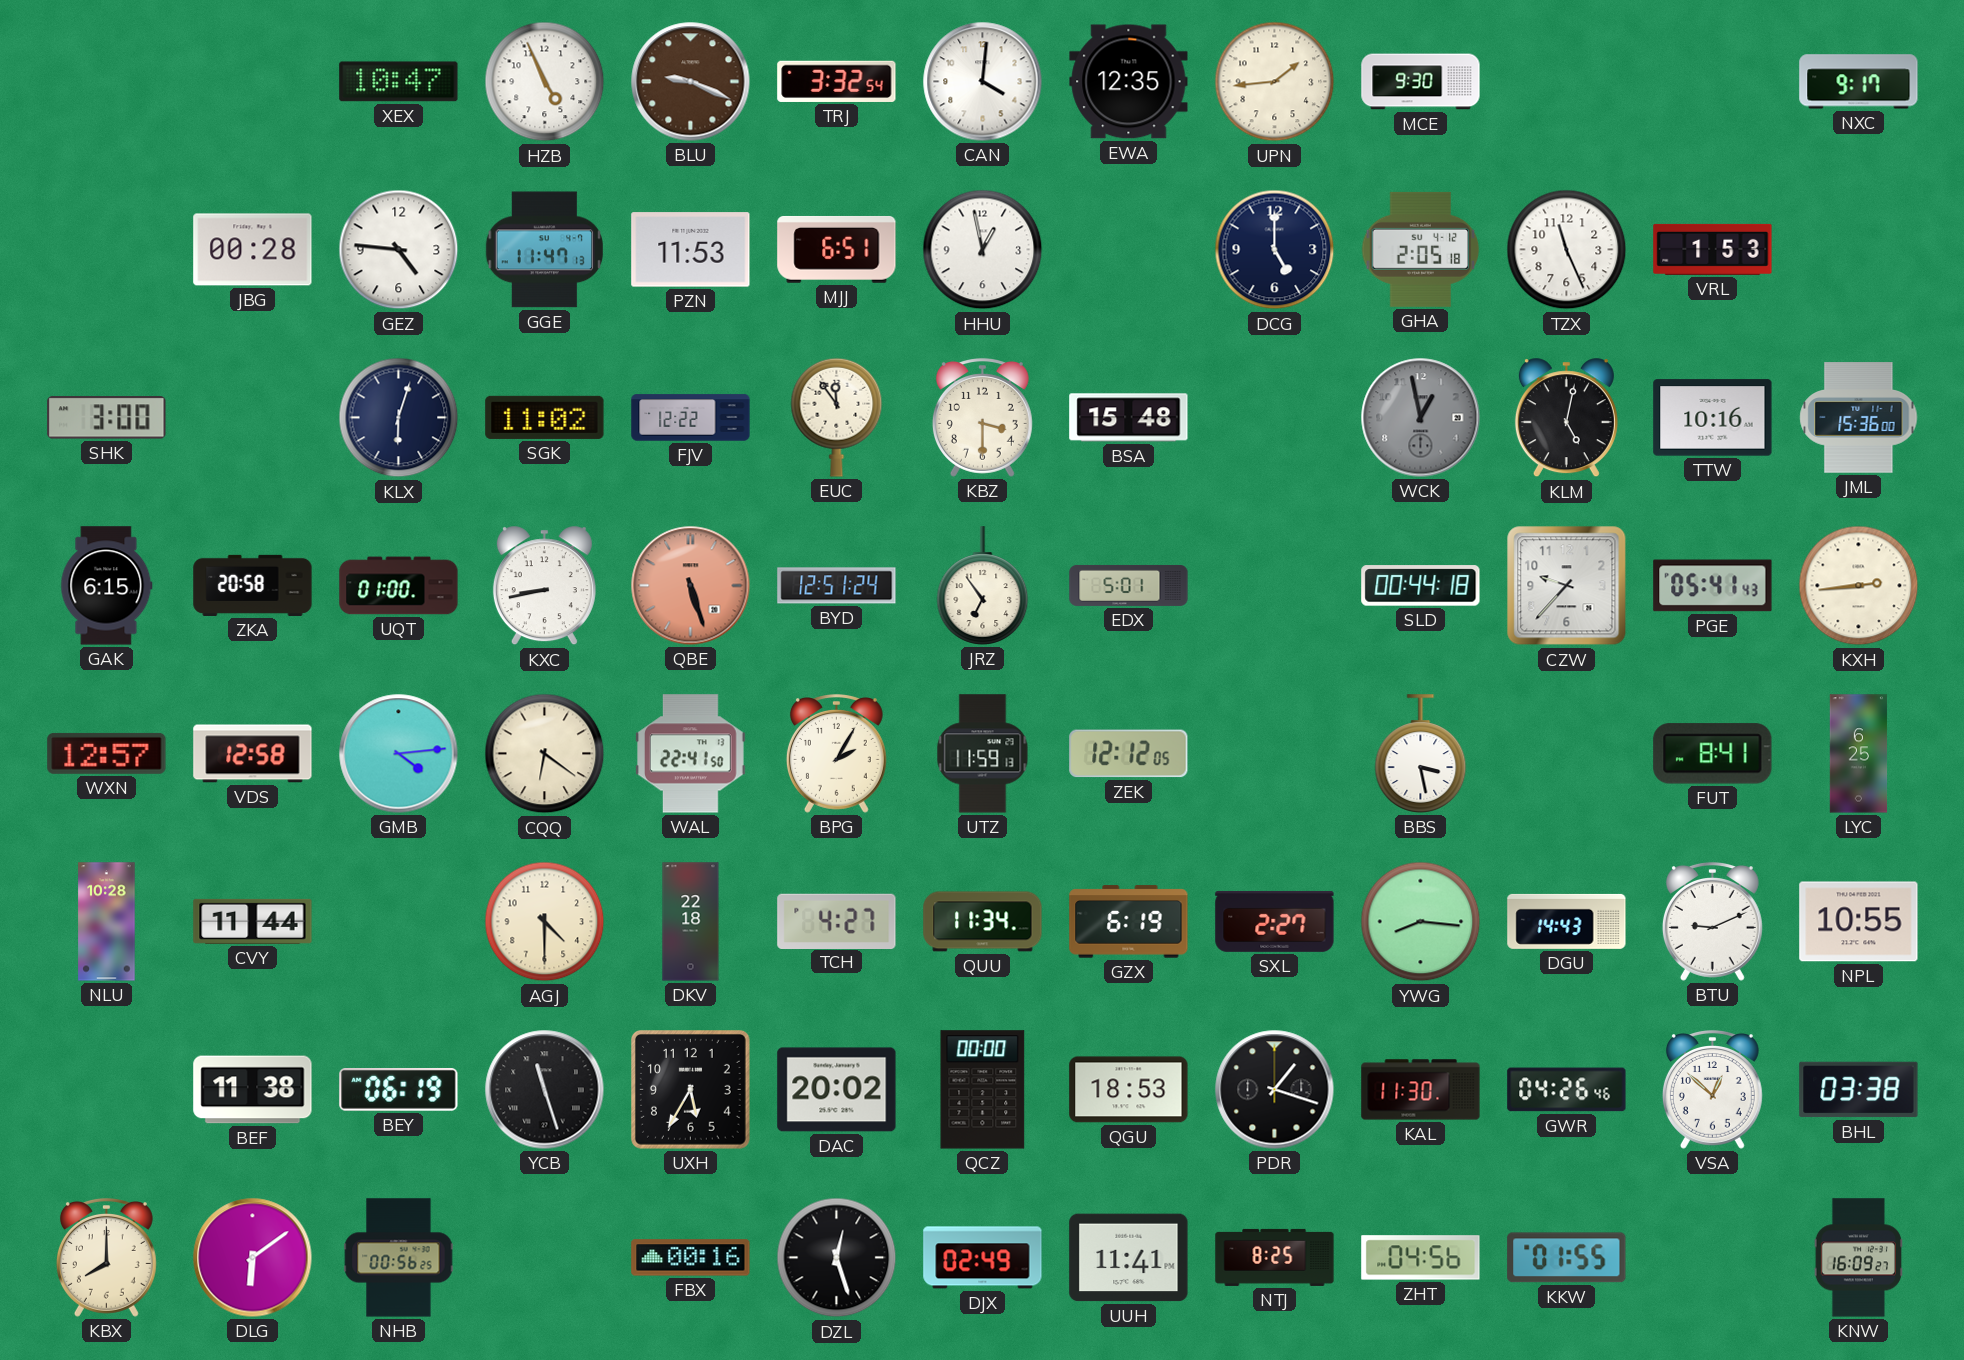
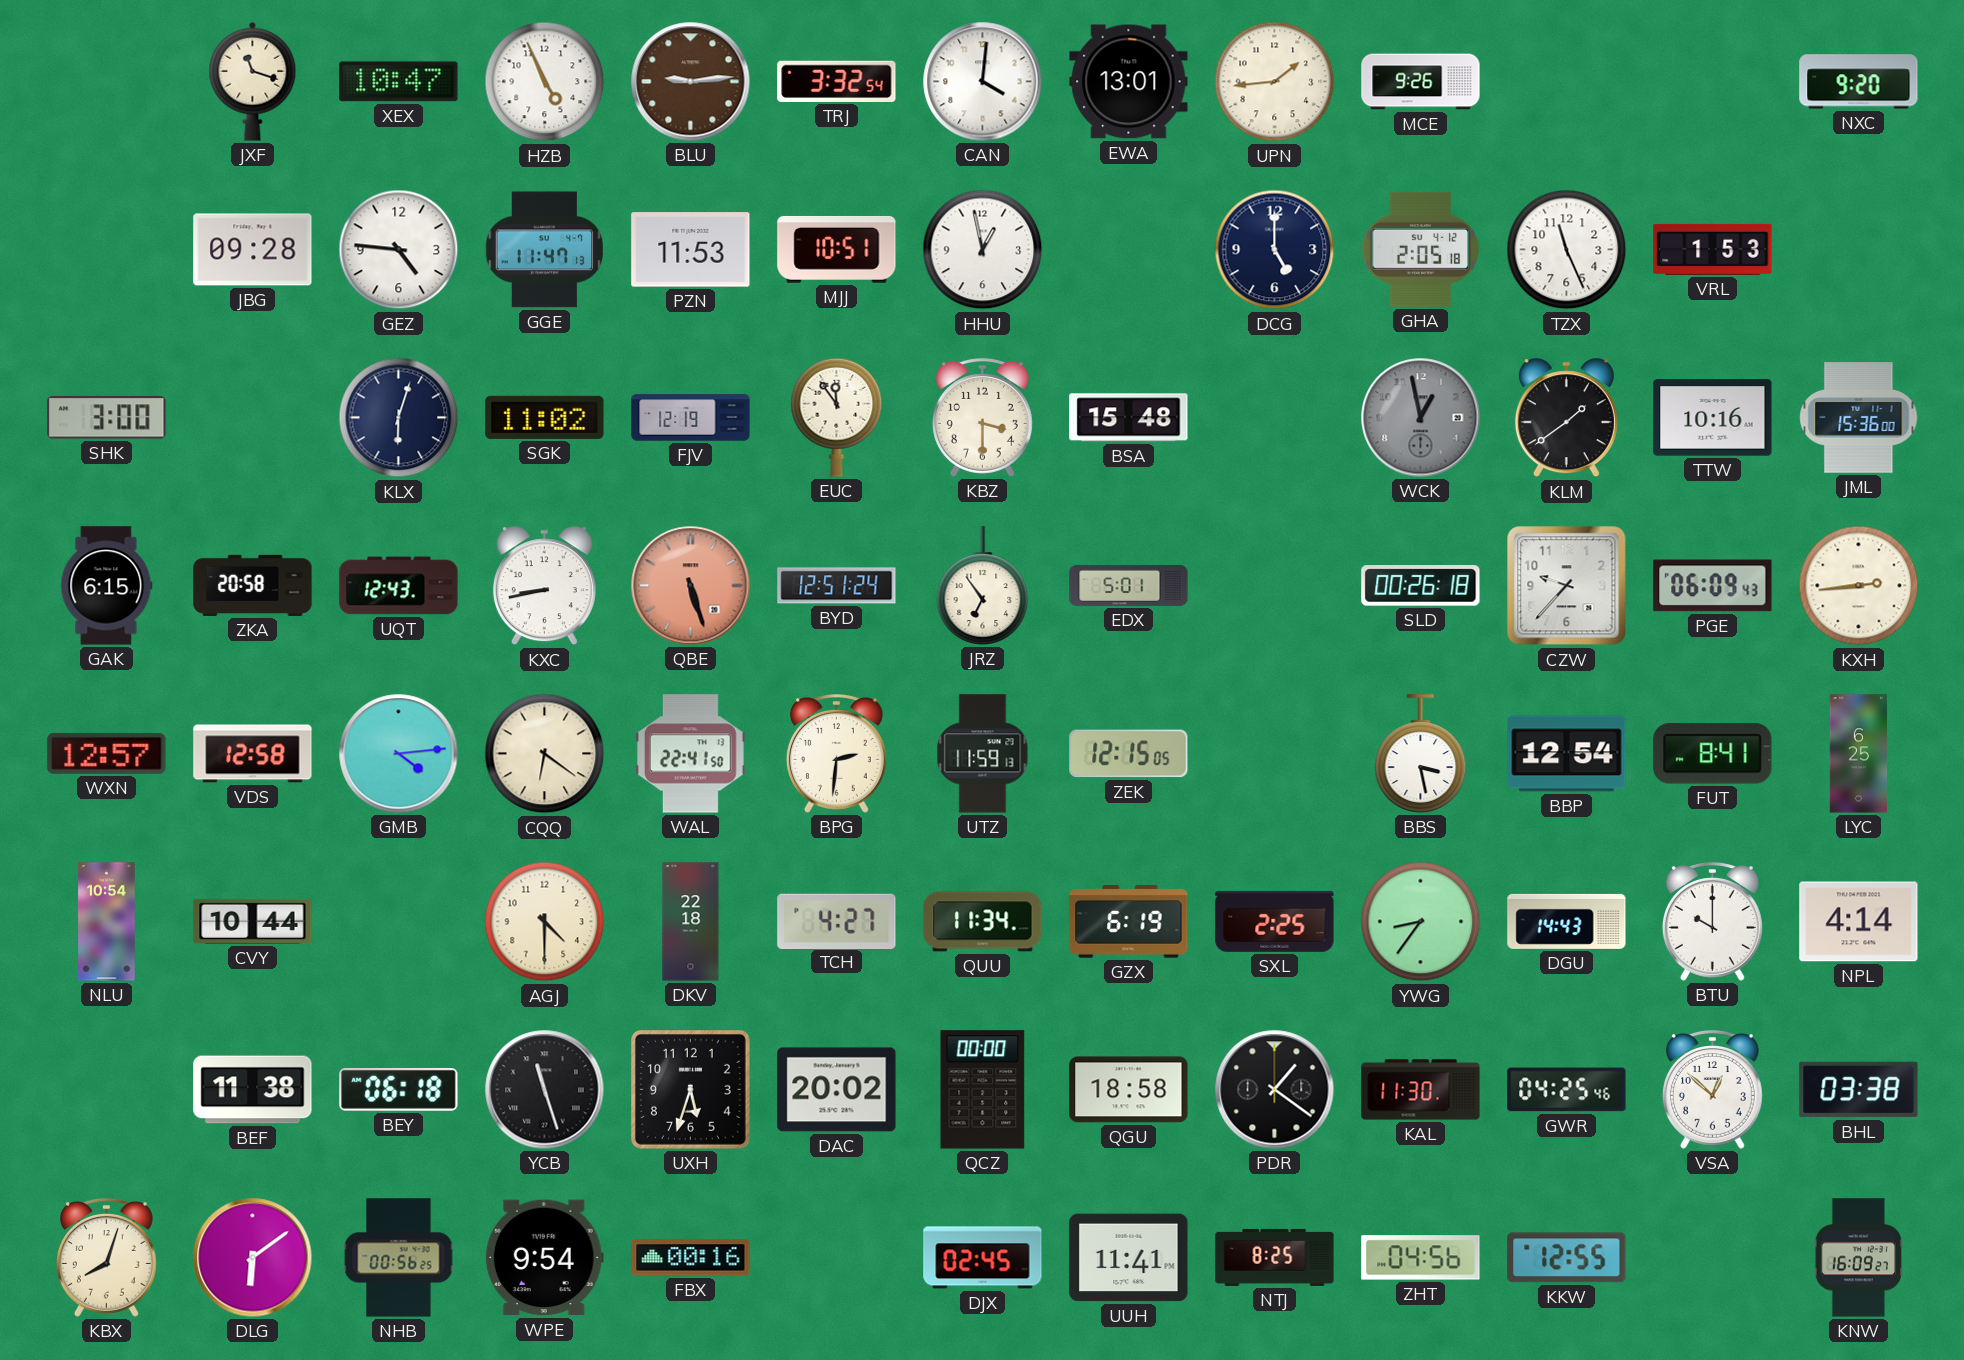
JXF: none -> 11:18 (253, 81)
BLU: 9:19 -> 9:14 (691, 82)
EWA: 12:35 -> 13:01 (1129, 82)
MCE: 9:30 -> 9:26 (1421, 82)
NXC: 9:17 -> 9:20 (1859, 82)
JBG: 00:28 -> 09:28 (253, 250)
MJJ: 6:51 -> 10:51 (837, 249)
FJV: 12:22 -> 12:19 (691, 418)
KLM: 5:02 -> 1:39 (1566, 418)
UQT: 01:00 -> 12:43 (399, 586)
SLD: 00:44 -> 00:26 (1421, 586)
PGE: 05:41 -> 06:09 (1713, 586)
BPG: 2:05 -> 2:31 (836, 754)
ZEK: 12:12 -> 12:15 (1129, 754)
BBP: none -> 12:54 (1567, 754)
NLU: 10:28 -> 10:54 (107, 922)
CVY: 11:44 -> 10:44 (253, 921)
SXL: 2:27 -> 2:25 (1275, 921)
YWG: 8:16 -> 8:36 (1421, 922)
BTU: 9:11 -> 10:00 (1712, 922)
NPL: 10:55 -> 4:14 (1859, 922)
BEY: 06:19 -> 06:18 (399, 1090)
UXH: 5:35 -> 5:33 (691, 1090)
QGU: 18:53 -> 18:58 (1129, 1090)
PDR: 1:18 -> 1:21 (1275, 1090)
GWR: 04:26 -> 04:25 (1567, 1090)
KBX: 8:00 -> 8:03 (106, 1258)
WPE: none -> 9:54 (544, 1258)
DZL: 12:27 -> none (837, 1258)
DJX: 02:49 -> 02:45 (983, 1258)
KKW: 01:55 -> 12:55 (1567, 1258)
